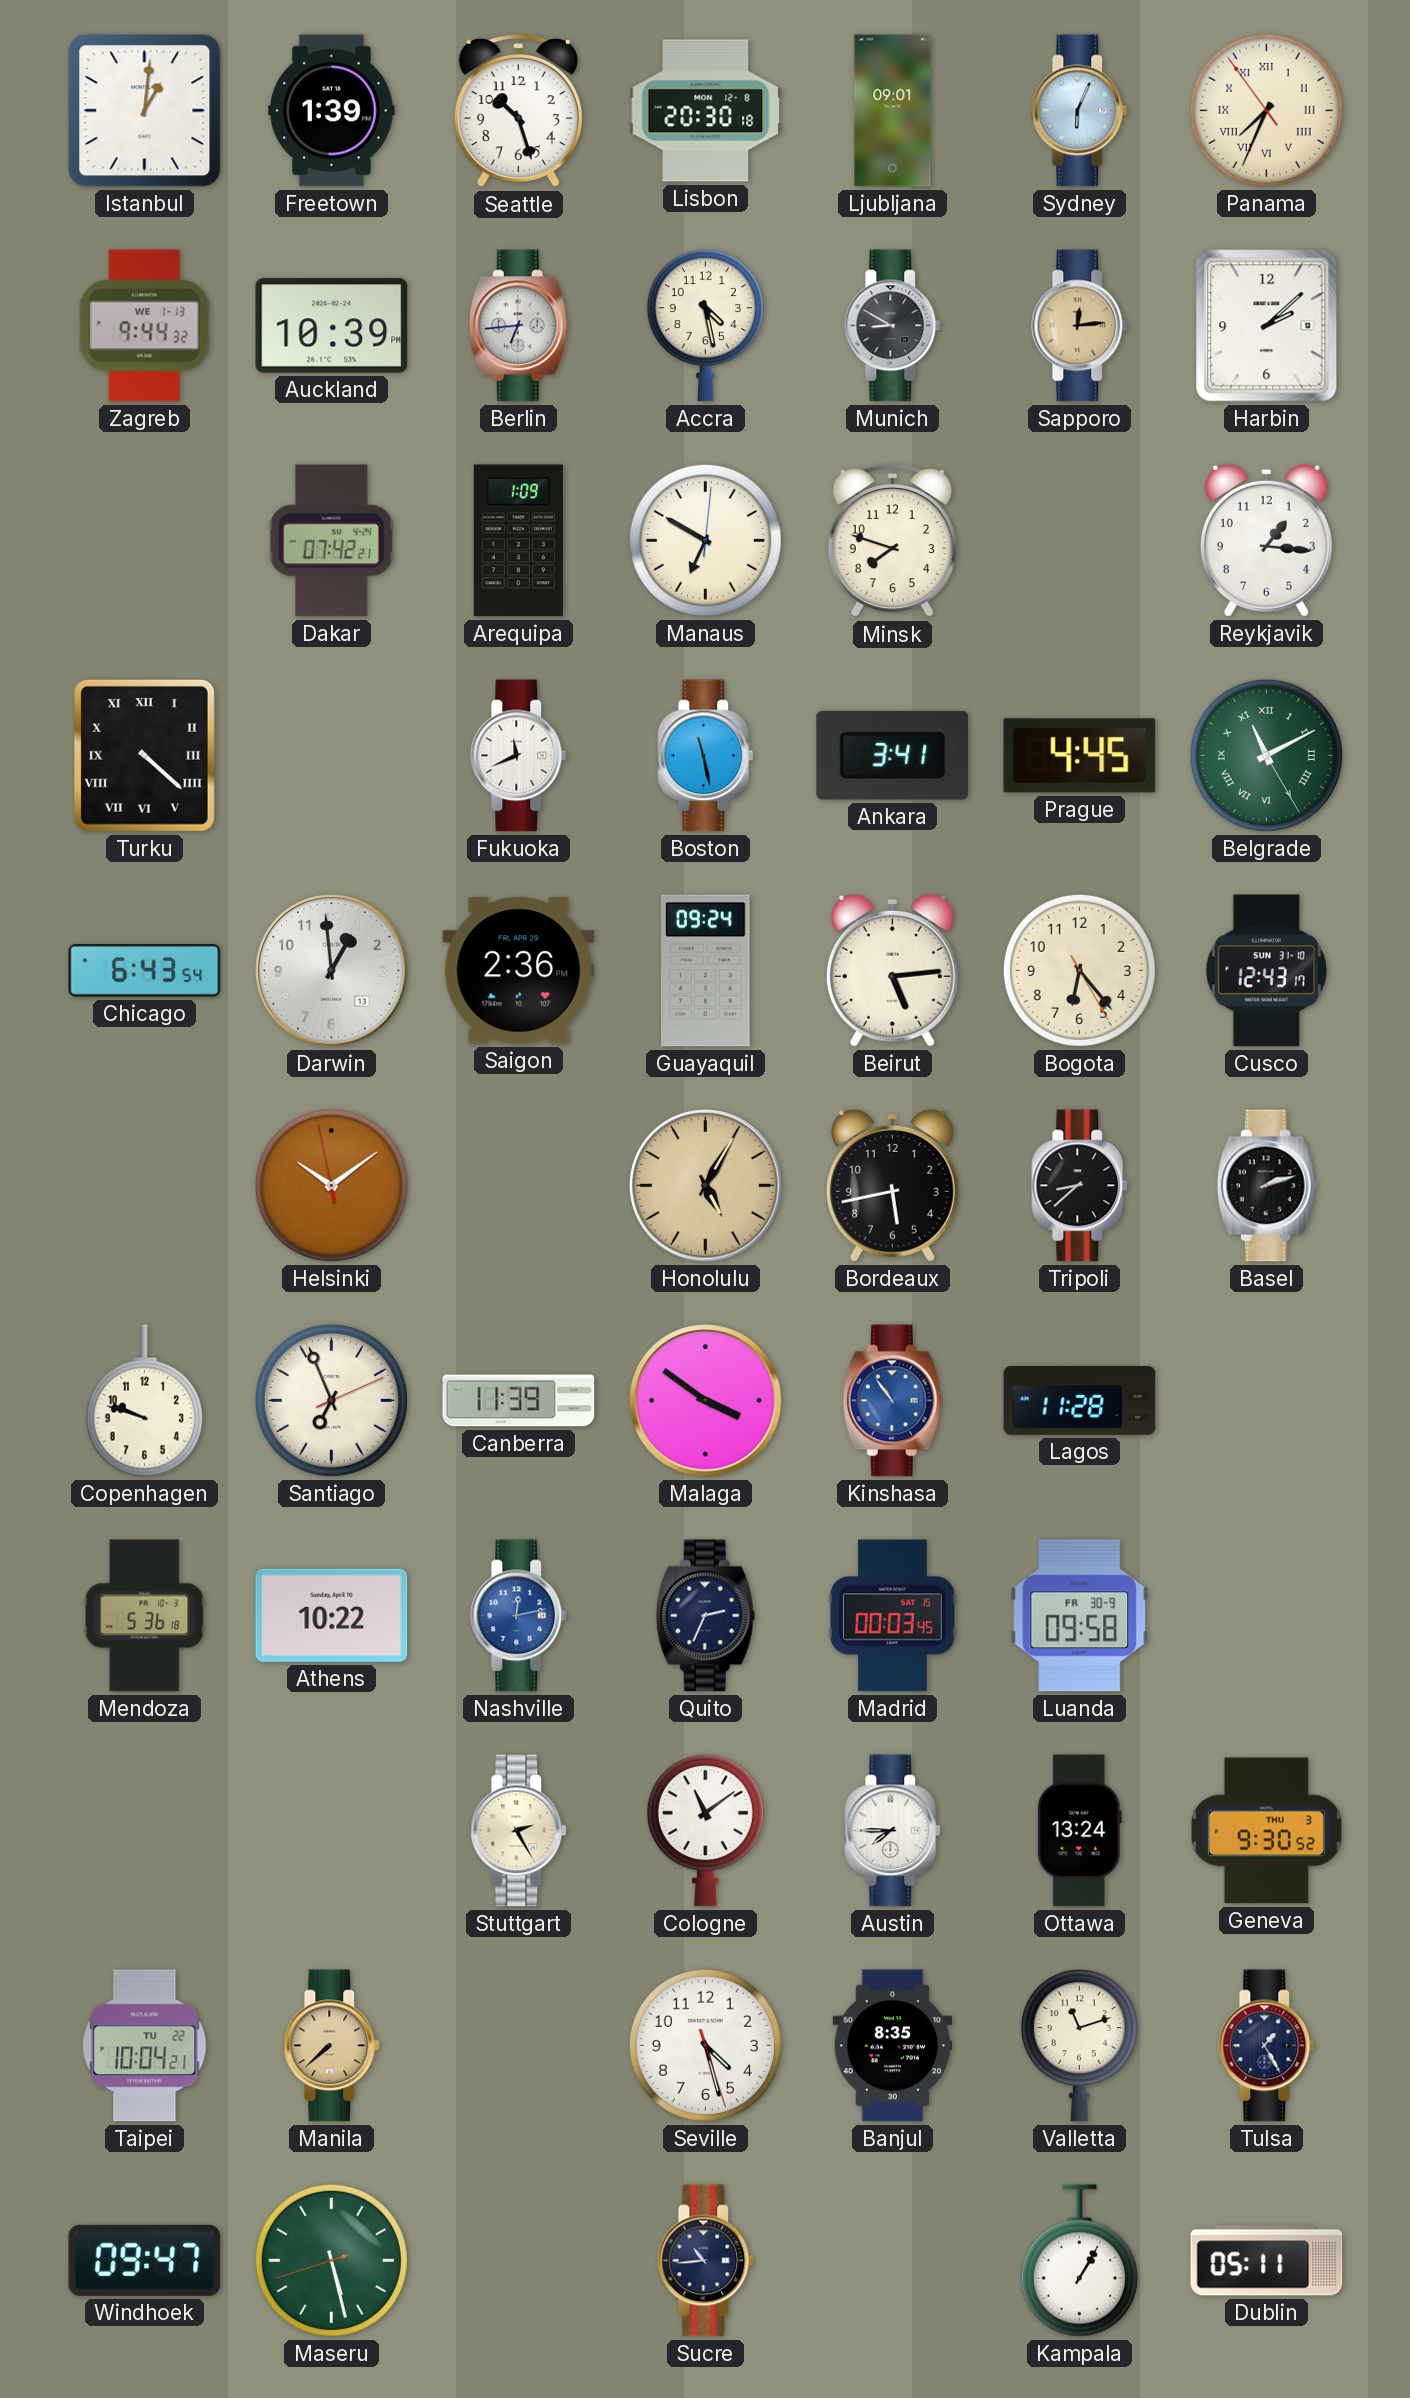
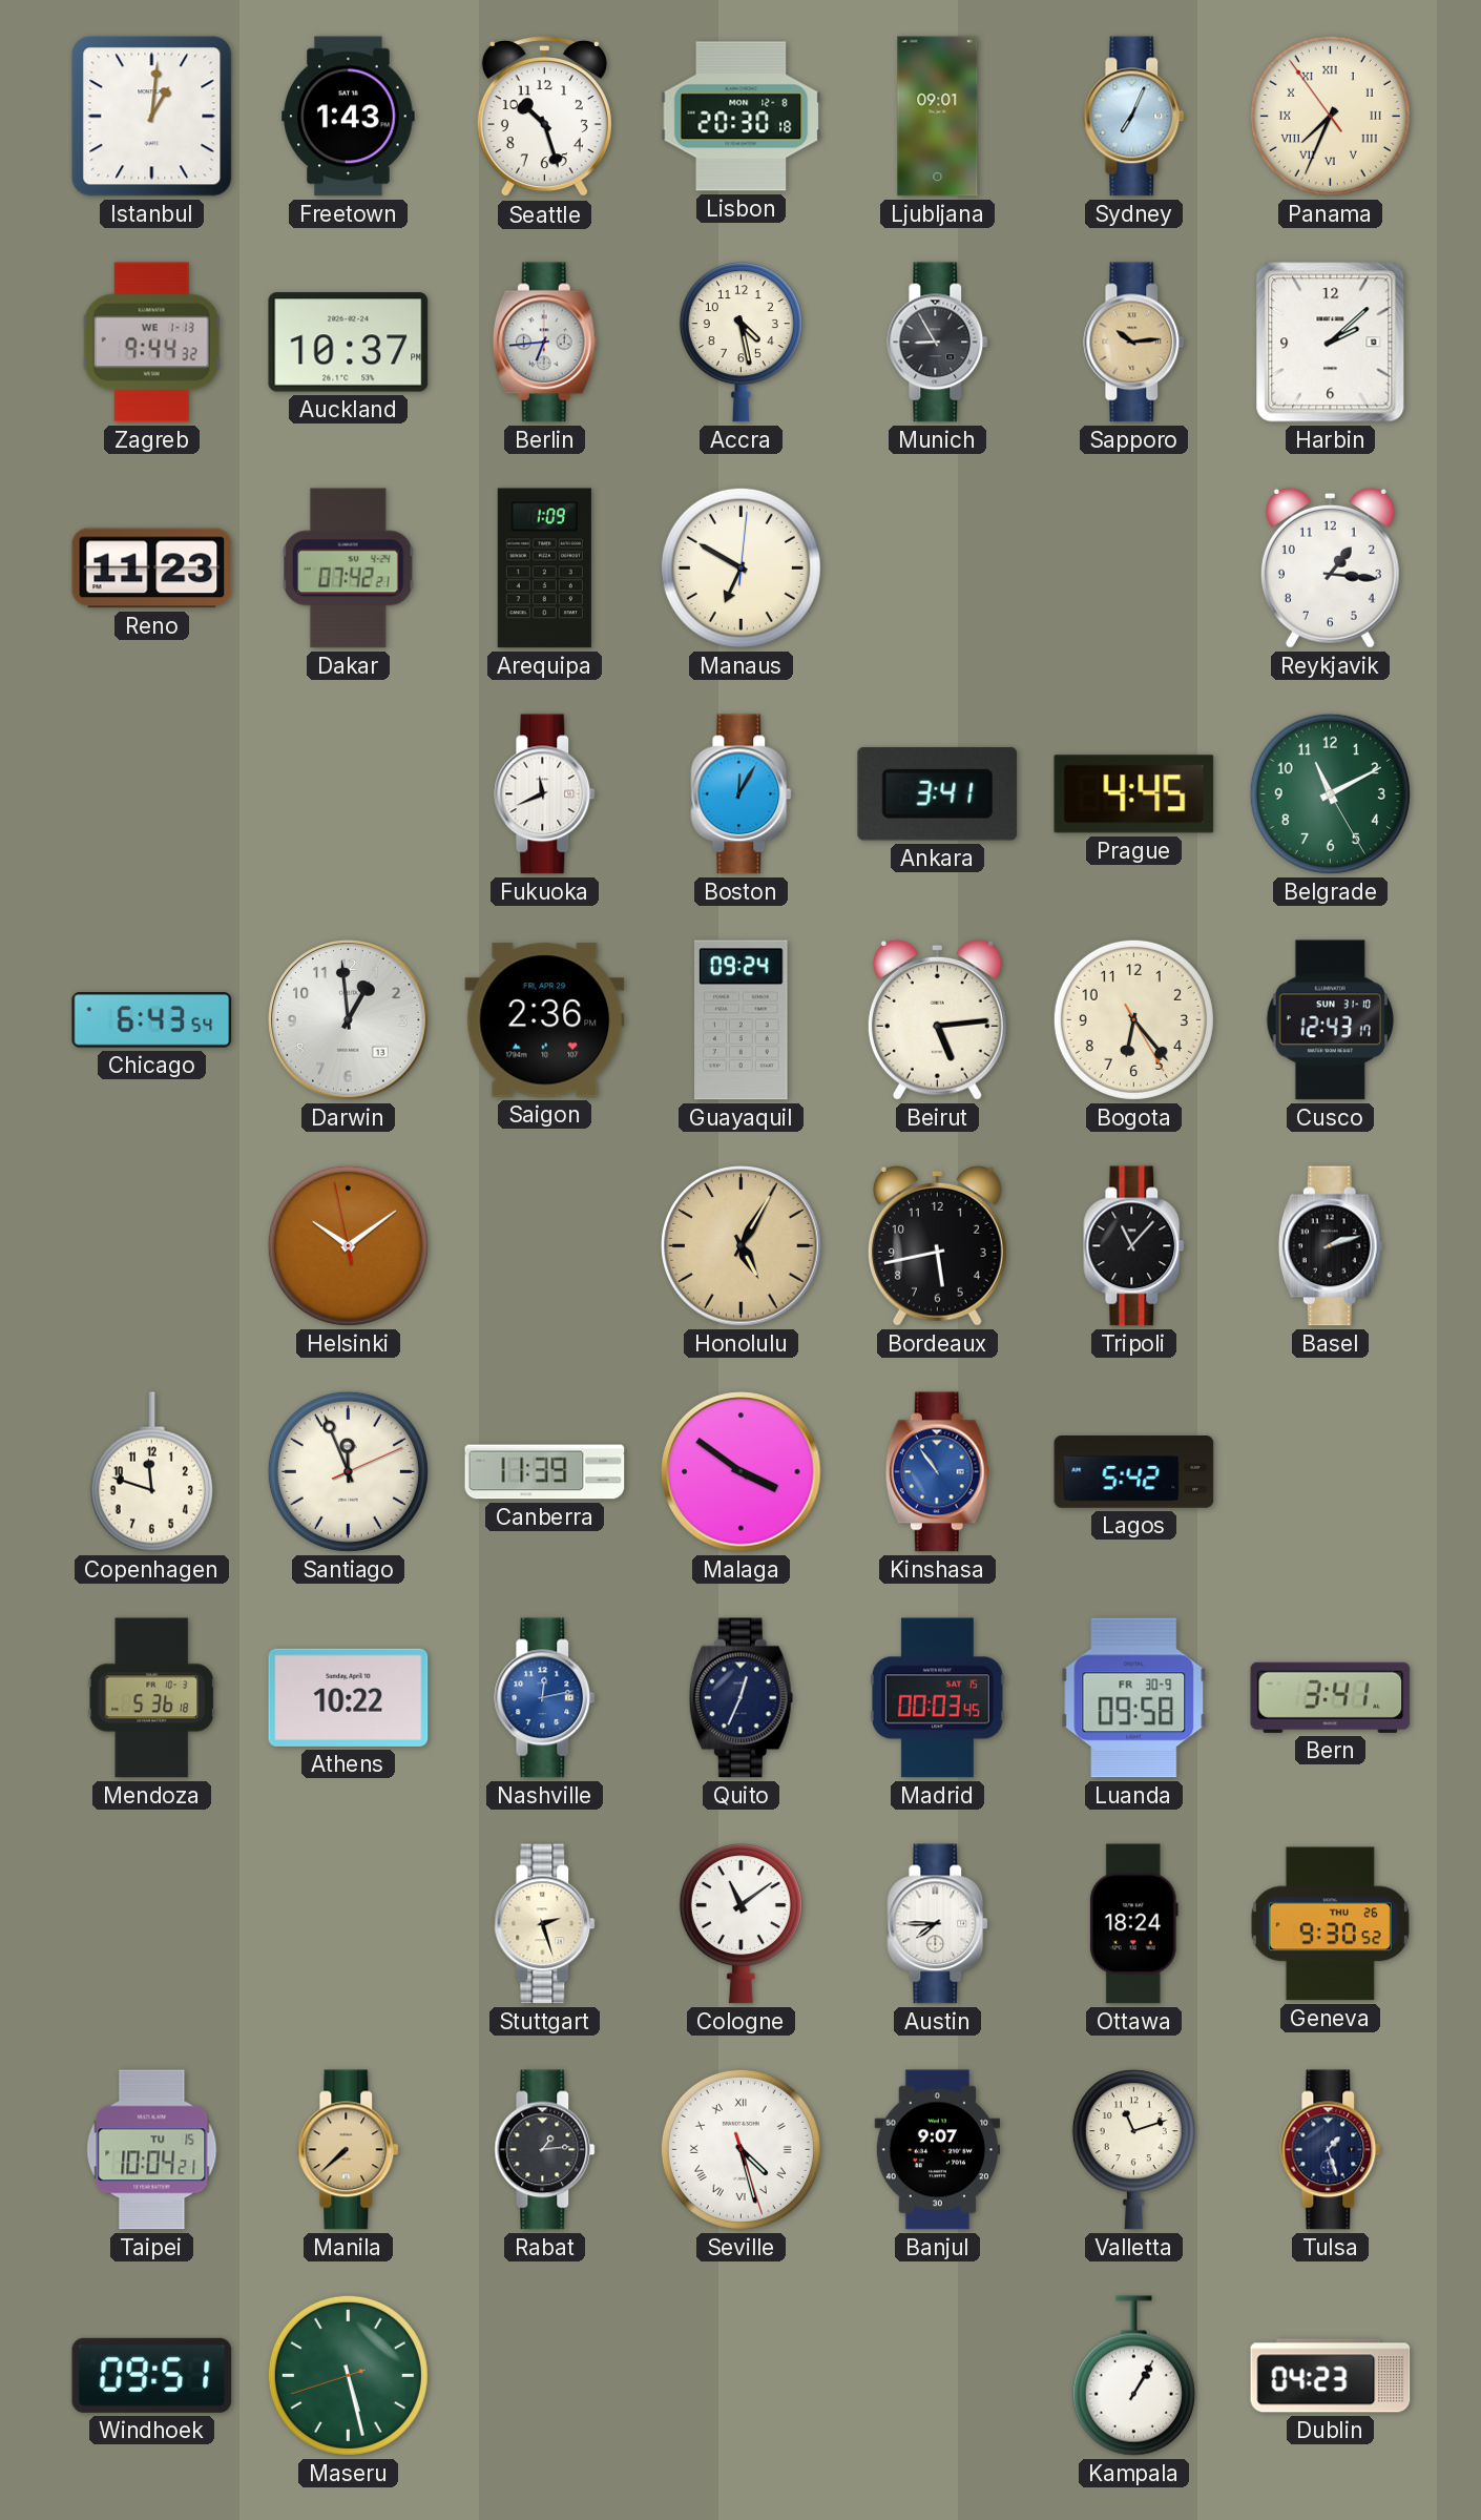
Freetown: 1:39 -> 1:43 (349, 117)
Sydney: 6:04 -> 7:04 (1134, 117)
Auckland: 10:39 -> 10:37 (349, 343)
Munich: 8:50 -> 8:55 (938, 343)
Sapporo: 12:14 -> 10:14 (1134, 343)
Reno: none -> 11:23 (152, 569)
Minsk: 7:48 -> none (892, 541)
Turku: 4:22 -> none (144, 755)
Boston: 11:28 -> 12:05 (742, 794)
Belgrade numerals: Roman -> Arabic (1330, 793)
Tripoli: 8:38 -> 11:07 (1134, 1246)
Copenhagen: 9:48 -> 11:48 (151, 1472)
Santiago: 6:56 -> 11:56 (348, 1471)
Lagos: 11:28 -> 5:42 (1134, 1472)
Quito: 2:34 -> 12:34 (740, 1698)
Bern: none -> 3:41 (1331, 1697)
Stuttgart: 2:25 -> 2:27 (545, 1924)
Ottawa: 13:24 -> 18:24 (1133, 1924)
Geneva date: THU 3 -> THU 26 (1330, 1924)
Taipei date: TU 22 -> TU 15 (152, 2150)
Rabat: none -> 1:14 (545, 2150)
Seville numerals: Arabic -> Roman (740, 2149)
Banjul: 8:35 -> 9:07 (938, 2150)
Tulsa: 1:25 -> 1:27 (1331, 2150)
Windhoek: 09:47 -> 09:51 (152, 2375)
Sucre: 10:44 -> none (706, 2261)
Dublin: 05:11 -> 04:23 (1331, 2376)
